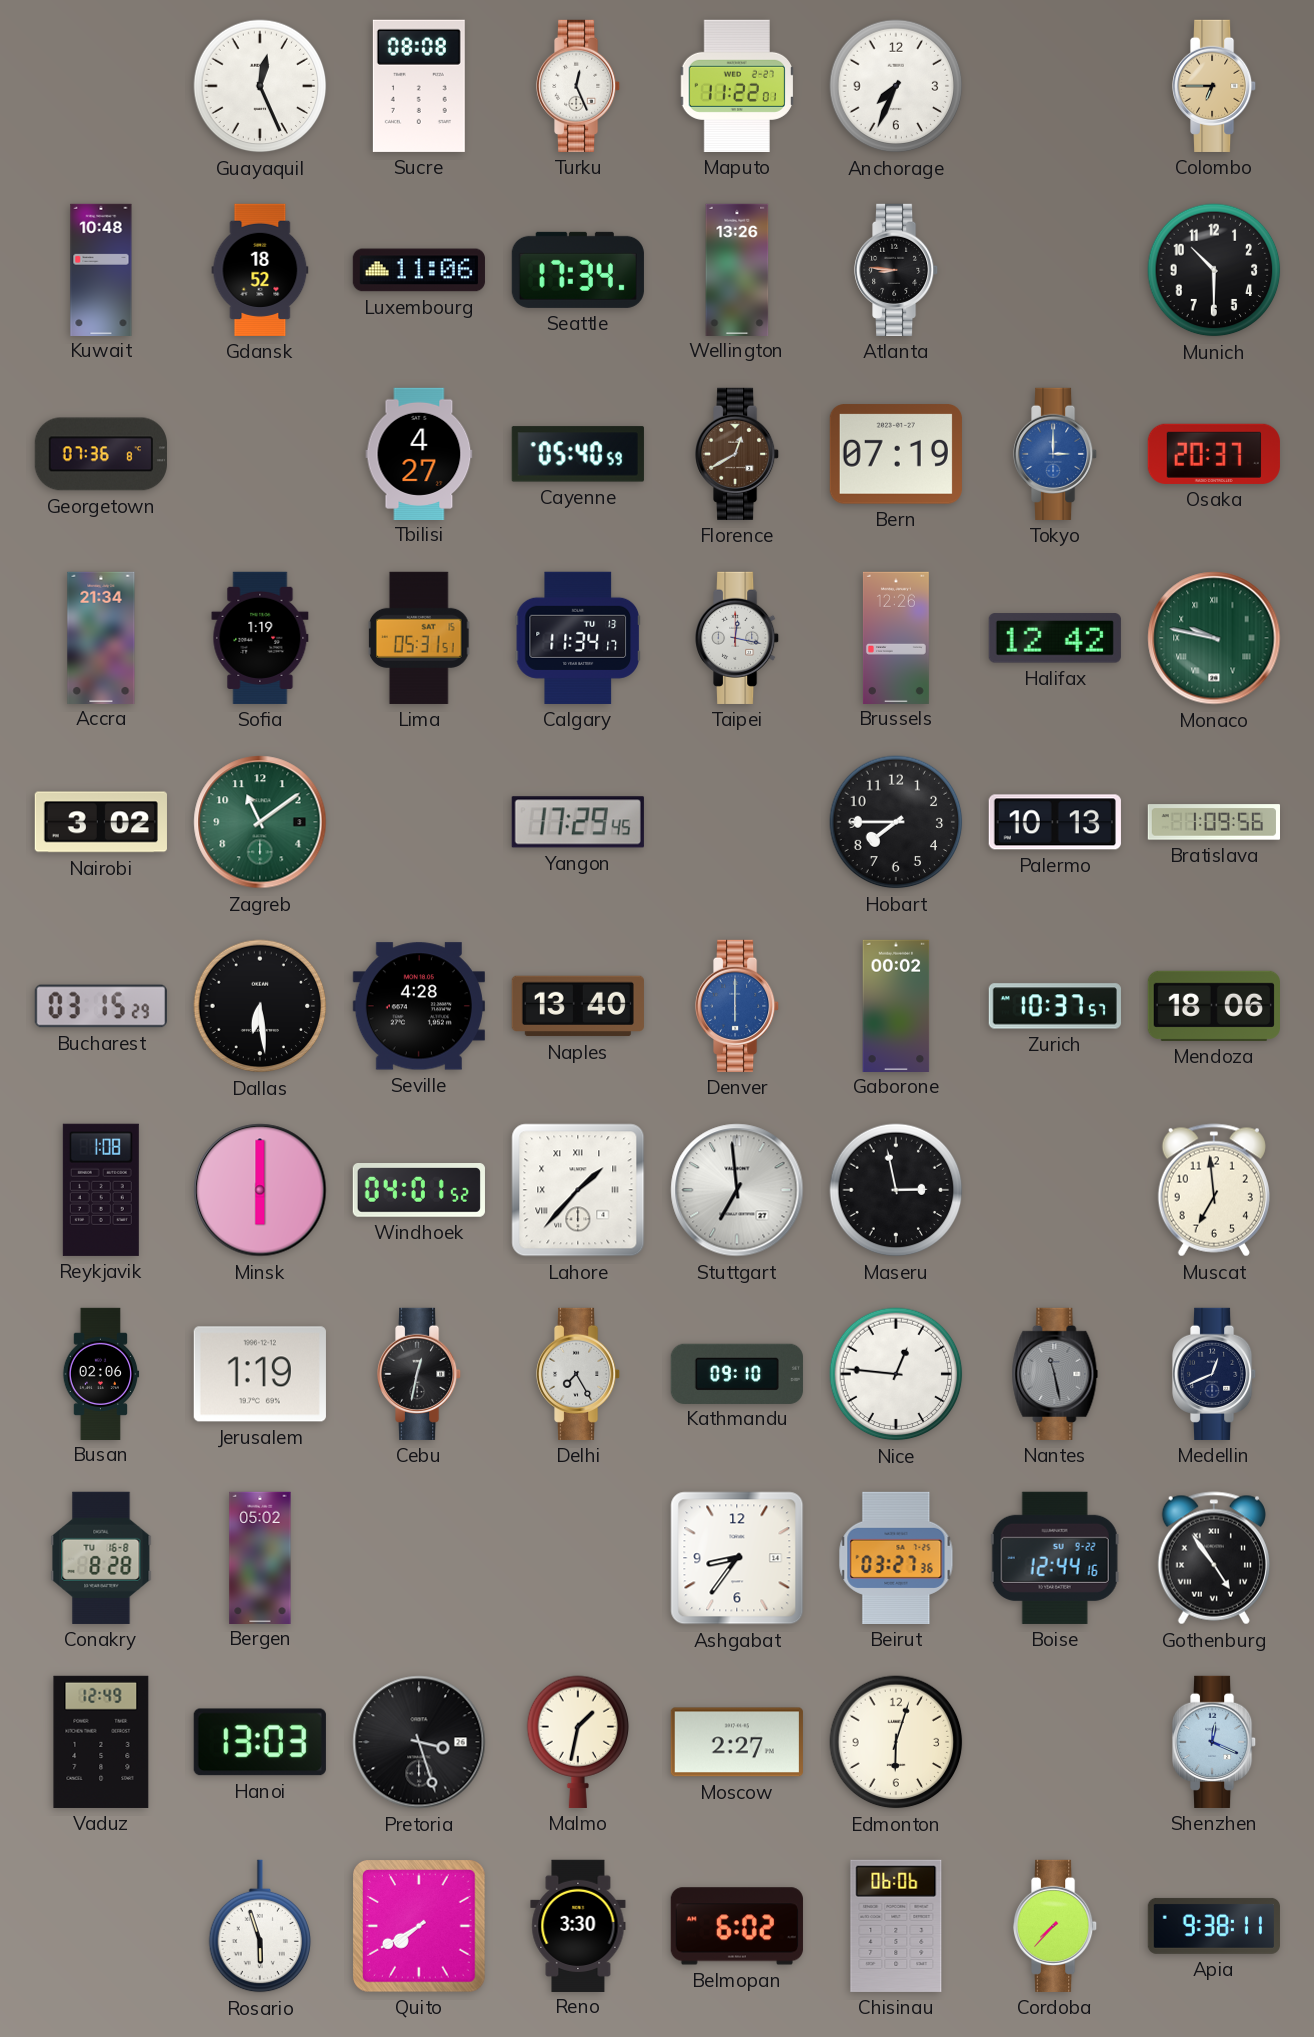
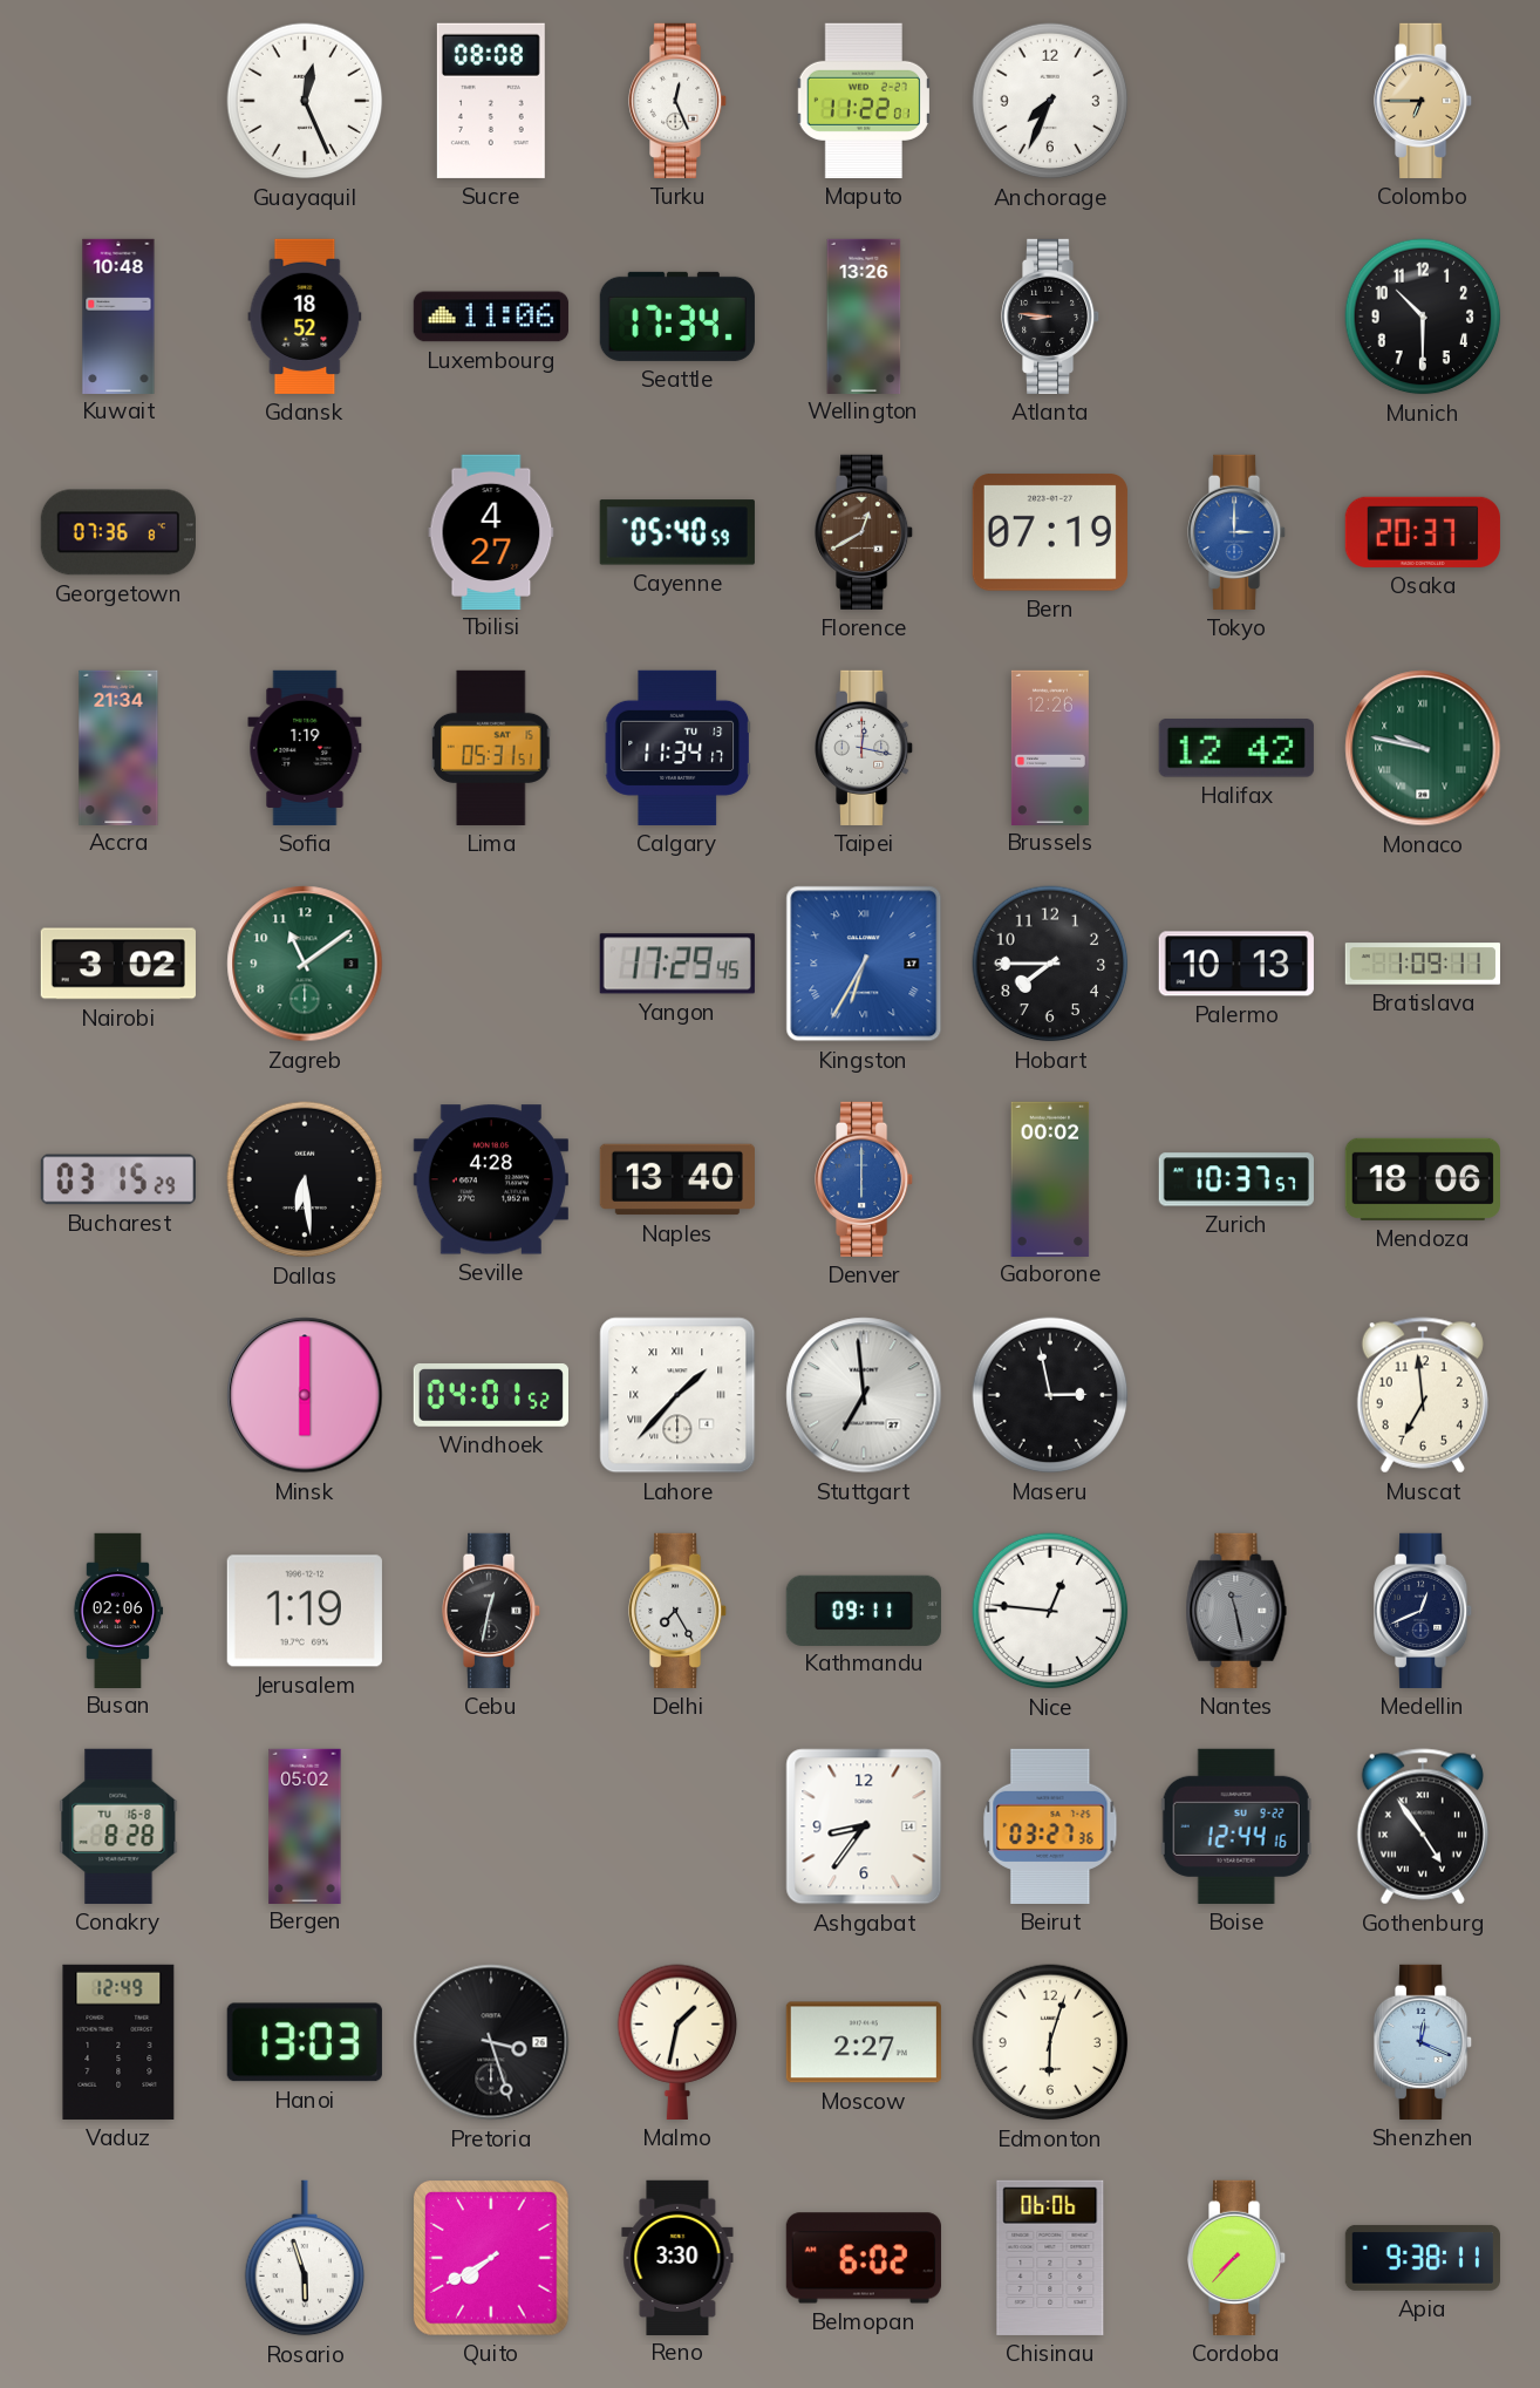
Kingston: none -> 6:35 (864, 964)
Bratislava: 1:09:56 -> 1:09:11 (1422, 964)
Reykjavik: 1:08 -> none (101, 1190)
Kathmandu: 09:10 -> 09:11 (864, 1610)
